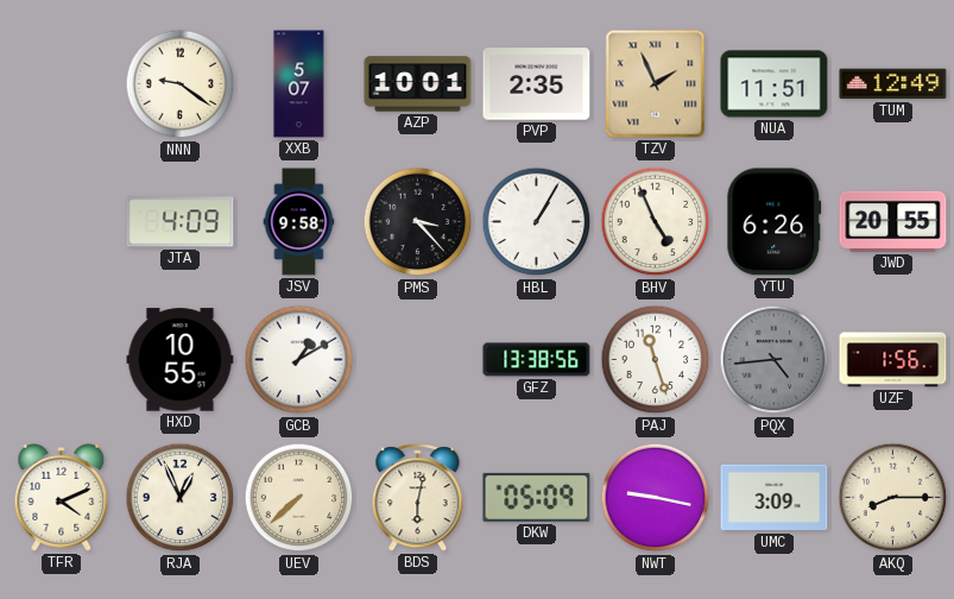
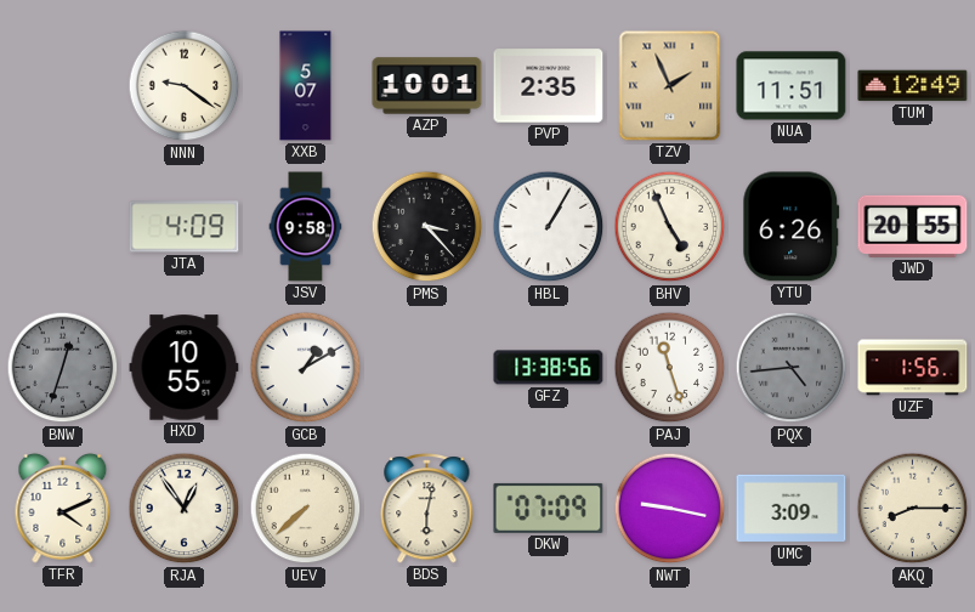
BNW: none -> 12:33 (63, 368)
RJA: 12:56 -> 12:54 (185, 509)
DKW: 05:09 -> 07:09 (549, 508)
